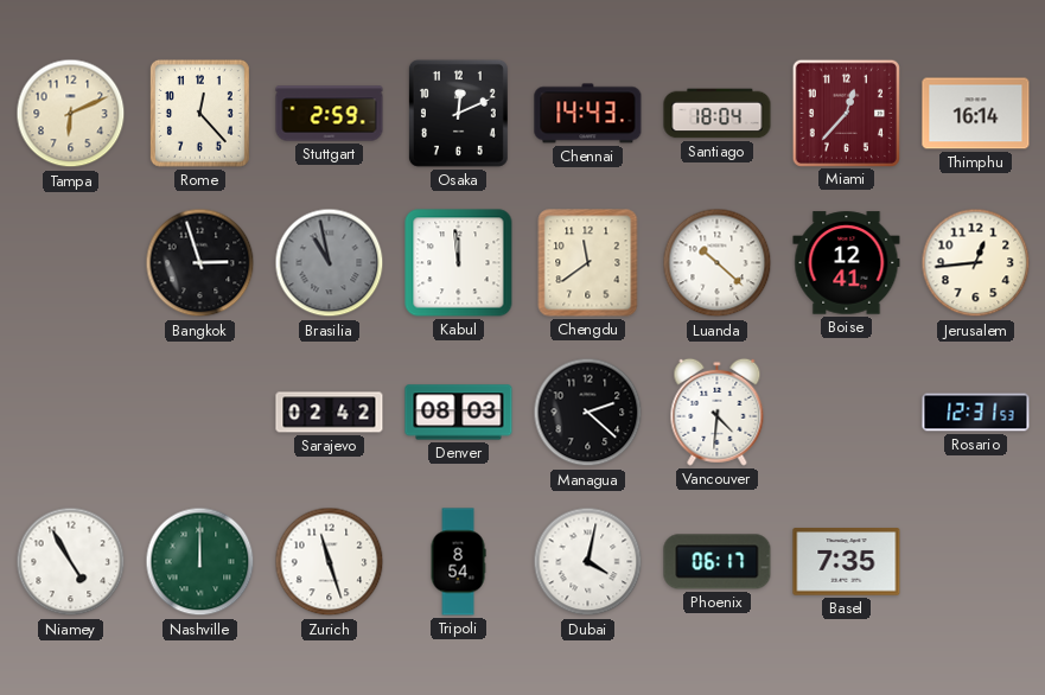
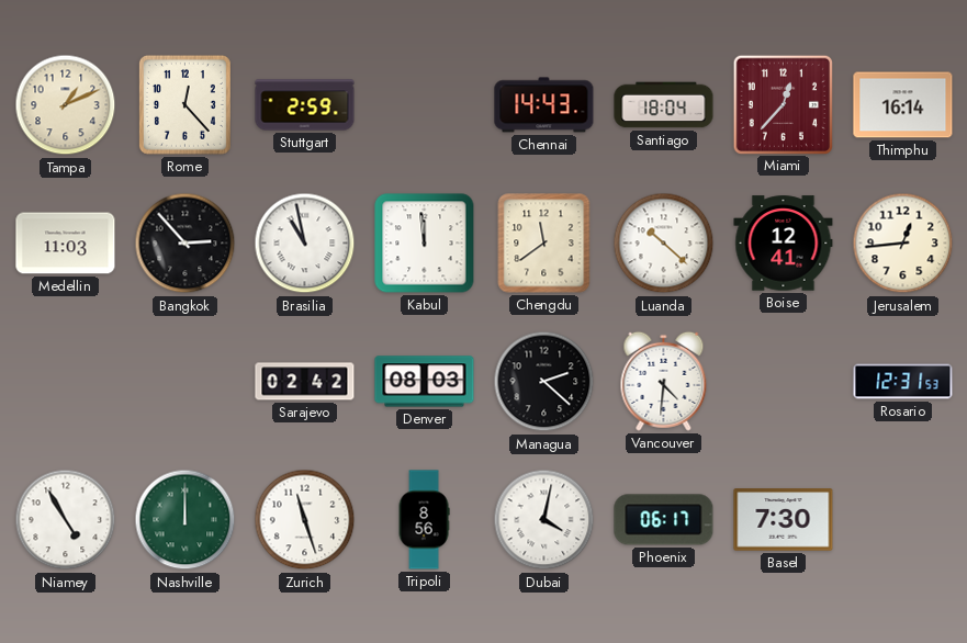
Tampa: 6:11 -> 1:11 (66, 105)
Osaka: 12:11 -> none (458, 113)
Medellin: none -> 11:03 (66, 244)
Bangkok: 2:57 -> 2:53 (185, 244)
Brasilia dial: grey -> white (305, 244)
Tripoli: 8:54 -> 8:56 (424, 520)
Basel: 7:35 -> 7:30 (784, 520)
